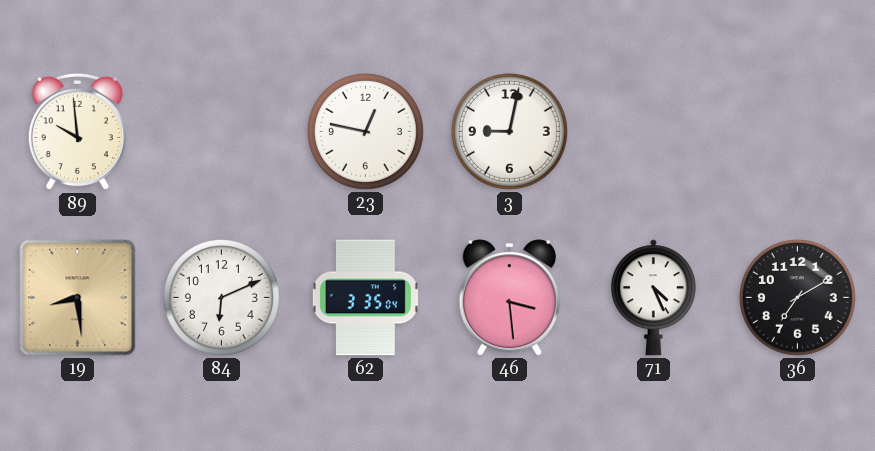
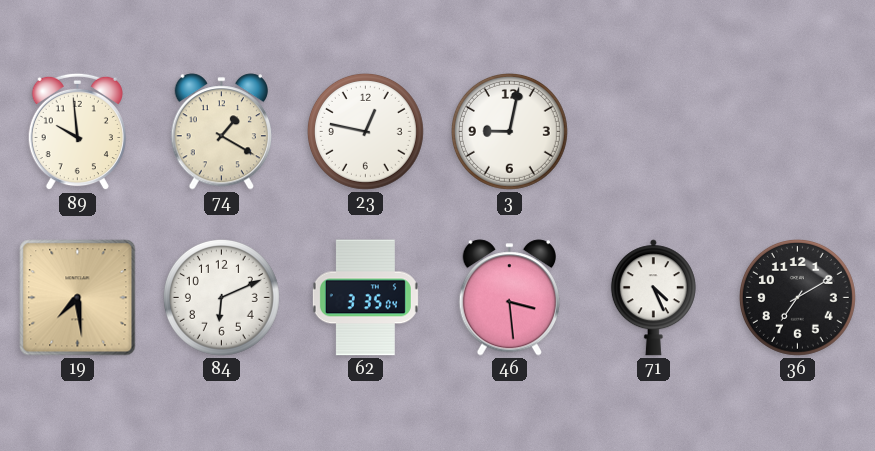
74: none -> 1:20 (221, 132)
19: 8:29 -> 7:29 (78, 298)
